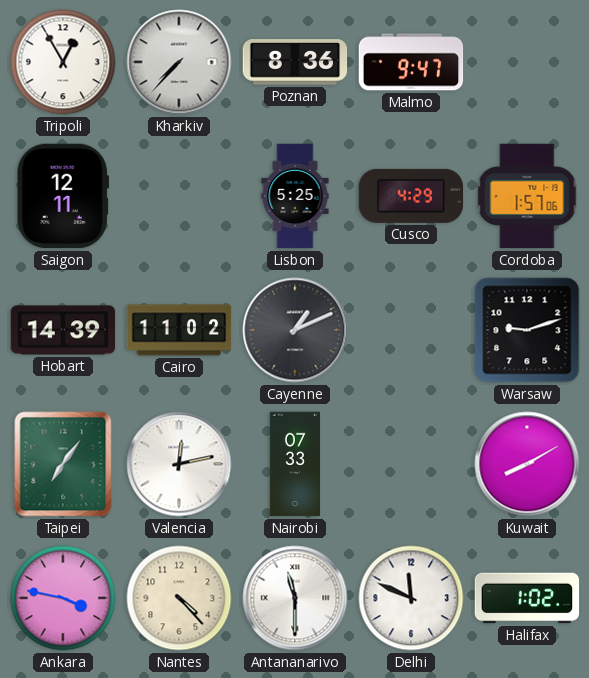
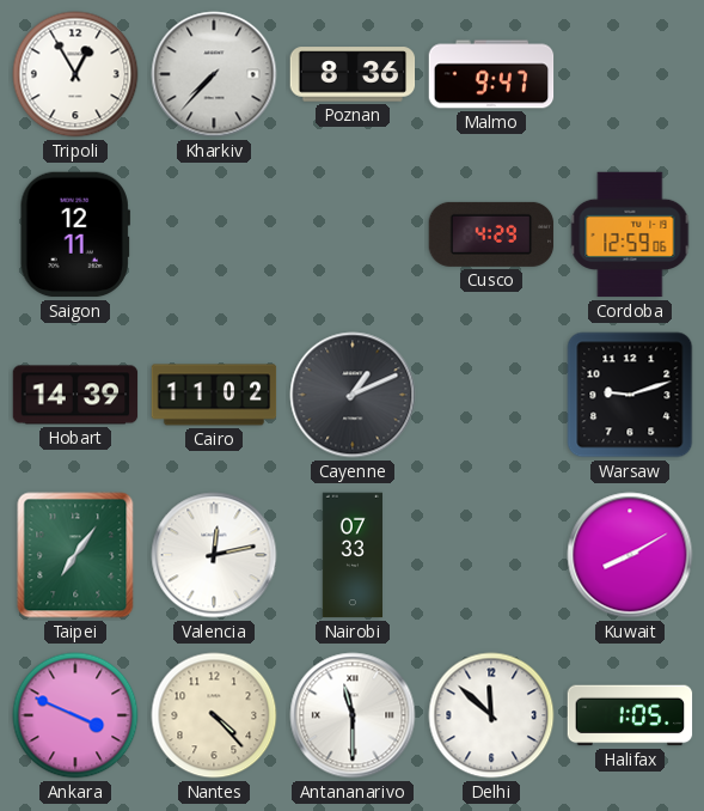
Lisbon: 5:25 -> none (295, 196)
Cordoba: 1:57 -> 12:59 (630, 234)
Ankara: 3:47 -> 3:49 (75, 715)
Delhi: 11:49 -> 11:52 (491, 715)
Halifax: 1:02 -> 1:05 (630, 715)
